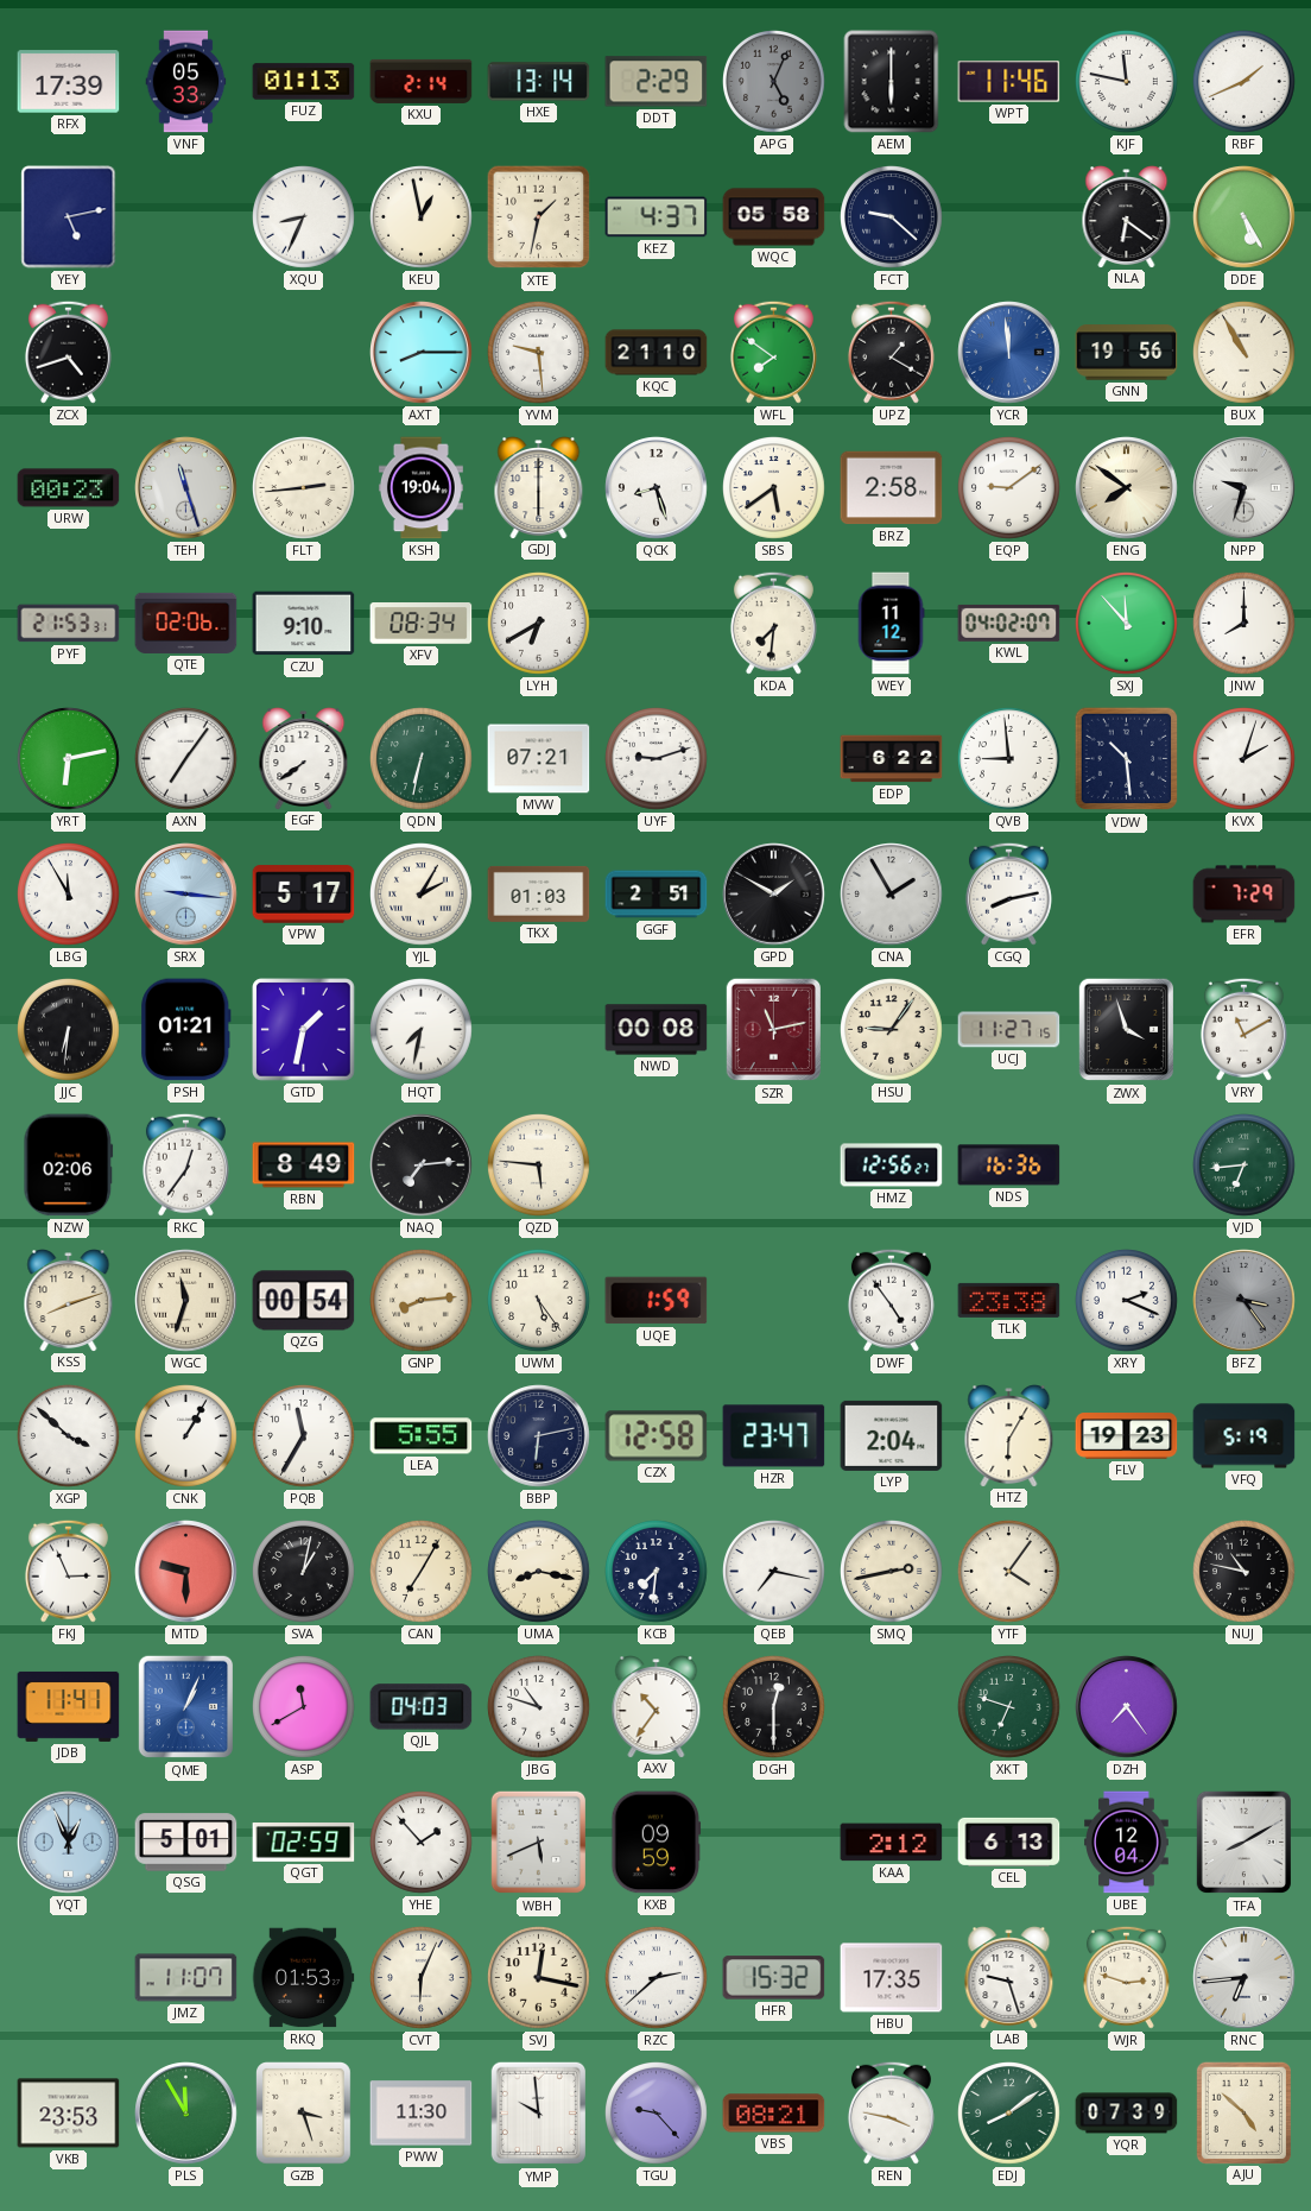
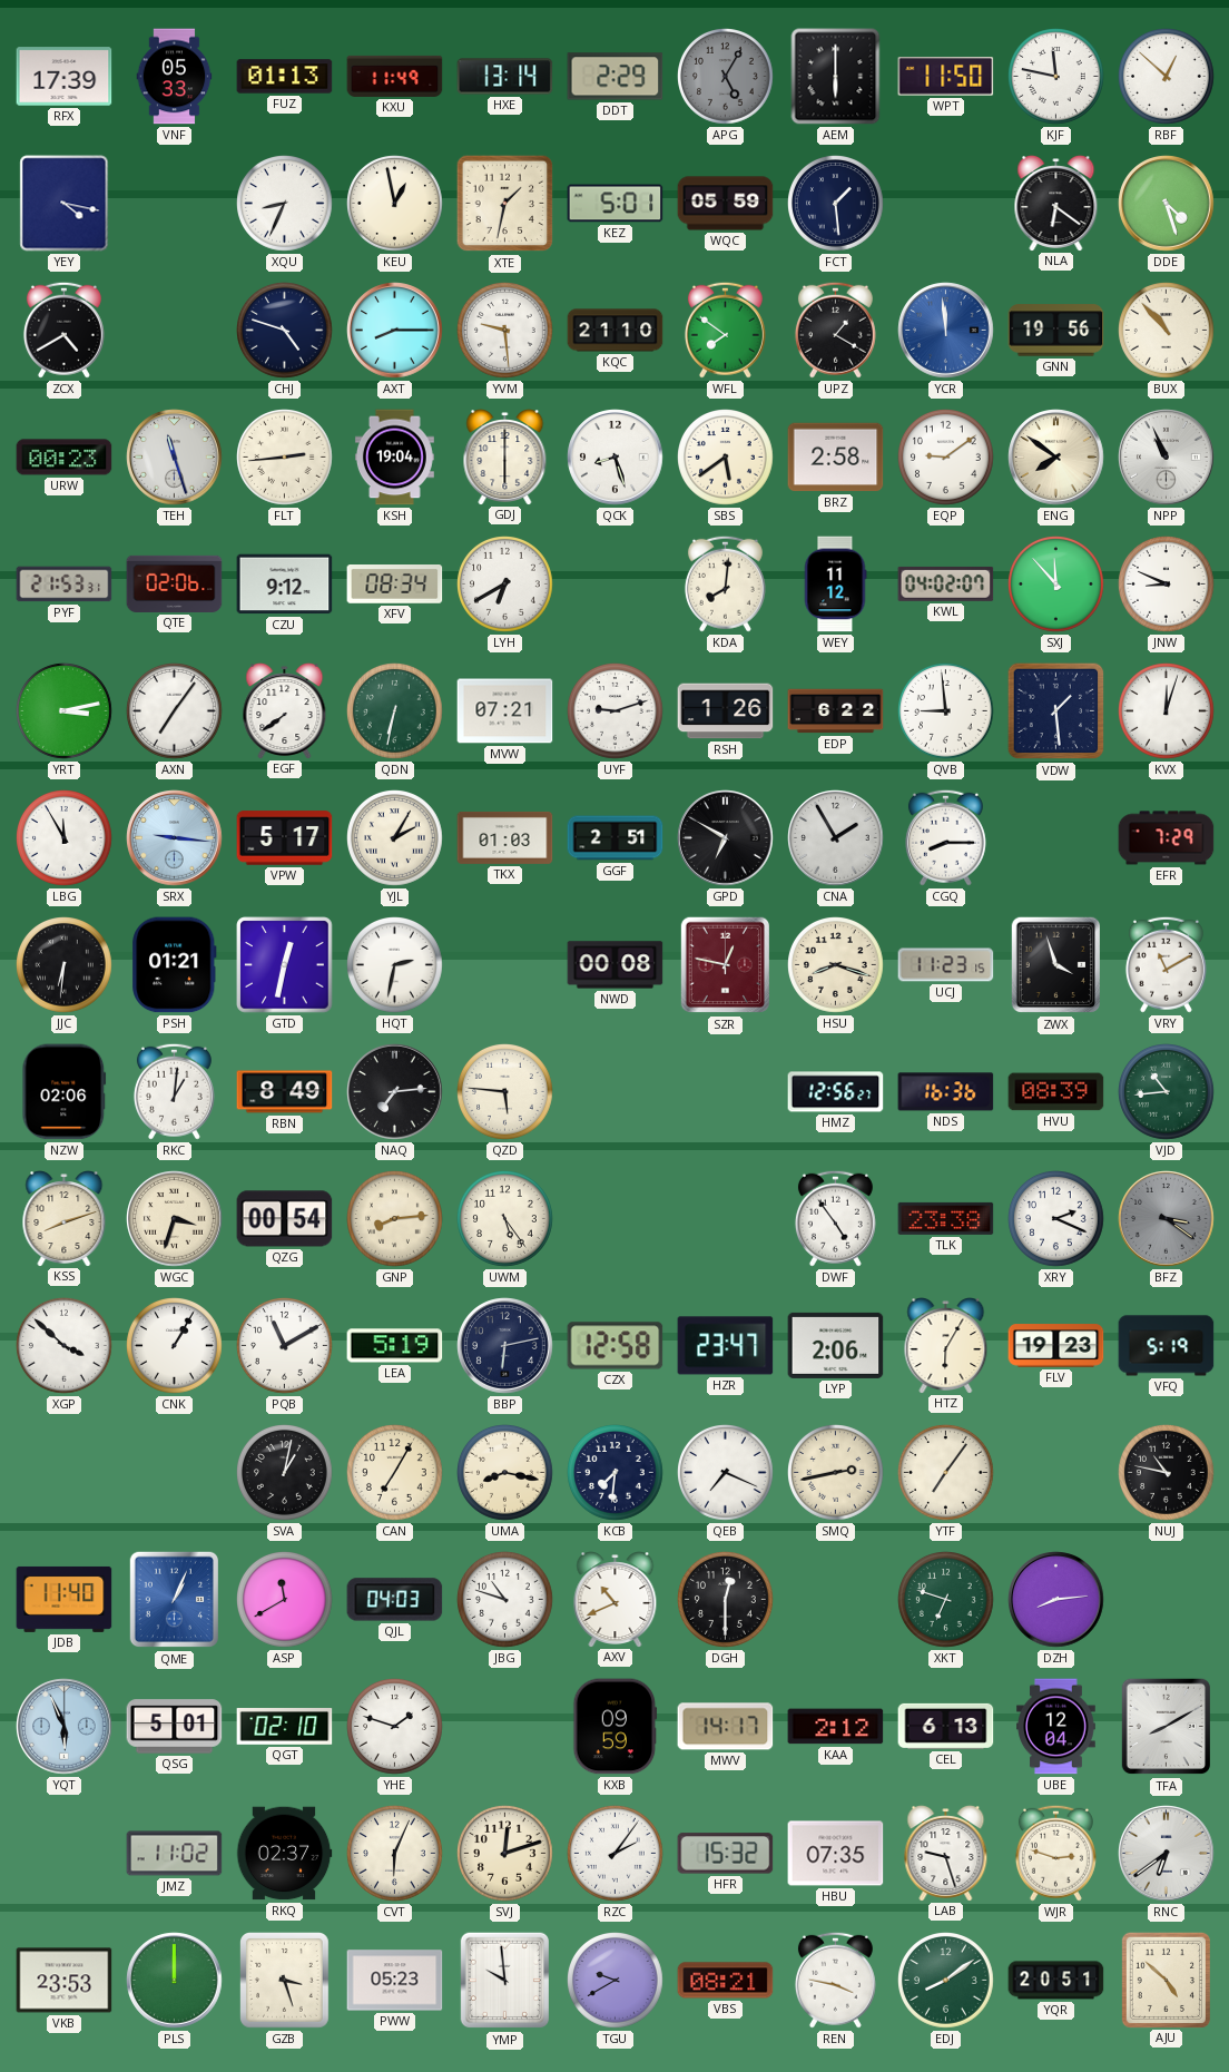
KXU: 2:14 -> 11:49 (395, 76)
APG: 5:04 -> 5:05 (726, 77)
WPT: 11:46 -> 11:50 (946, 77)
RBF: 1:41 -> 12:52 (1167, 77)
YEY: 5:13 -> 4:17 (65, 204)
KEZ: 4:37 -> 5:01 (616, 204)
WQC: 05:58 -> 05:59 (726, 204)
FCT: 9:22 -> 1:29 (836, 204)
DDE: 5:25 -> 4:27 (1167, 204)
ZCX: 4:42 -> 4:40 (63, 330)
CHJ: none -> 4:48 (285, 331)
BUX: 10:55 -> 10:53 (1167, 331)
NPP: 9:33 -> 10:56 (1167, 458)
CZU: 9:10 -> 9:12 (285, 585)
KDA: 7:31 -> 8:01 (725, 583)
JNW: 8:00 -> 8:49 (1167, 585)
YRT: 6:13 -> 3:13 (65, 711)
RSH: none -> 1:26 (726, 711)
VDW: 10:29 -> 1:29 (1056, 711)
KVX: 2:03 -> 12:03 (1167, 711)
GPD: 1:50 -> 6:50 (726, 838)
CGQ: 8:13 -> 8:15 (945, 837)
GTD: 1:32 -> 12:32 (285, 965)
HQT: 7:32 -> 2:32 (395, 965)
SZR: 11:13 -> 12:47 (725, 965)
HSU: 9:06 -> 8:18 (836, 965)
UCJ: 11:27 -> 11:23 (946, 965)
RKC: 12:36 -> 1:01 (174, 1091)
HVU: none -> 08:39 (1056, 1092)
VJD: 6:44 -> 10:44 (1167, 1092)
WGC: 11:33 -> 3:33 (175, 1219)
UQE: 1:59 -> none (657, 1301)
BFZ: 3:24 -> 3:21 (1167, 1219)
PQB: 11:35 -> 11:10 (285, 1346)
LEA: 5:55 -> 5:19 (395, 1346)
LYP: 2:04 -> 2:06 (836, 1345)
FKJ: 2:56 -> none (68, 1571)
MTD: 9:30 -> none (186, 1572)
QEB: 7:17 -> 7:19 (726, 1473)
YTF: 4:06 -> 7:06 (946, 1473)
JDB: 11:41 -> 11:40 (65, 1599)
AXV: 10:36 -> 10:41 (616, 1600)
DZH: 7:24 -> 8:14 (1056, 1600)
YQT: 12:56 -> 5:56 (65, 1727)
QGT: 02:59 -> 02:10 (285, 1727)
YHE: 1:53 -> 1:48 (395, 1727)
WBH: 5:41 -> none (538, 1843)
MWV: none -> 14:17 (726, 1727)
JMZ: 11:07 -> 11:02 (175, 1854)
RKQ: 01:53 -> 02:37 (284, 1854)
SVJ: 12:17 -> 12:12 (505, 1854)
RZC: 2:38 -> 2:06 (616, 1854)
HBU: 17:35 -> 07:35 (836, 1854)
RNC: 6:44 -> 6:39 (1167, 1854)
PLS: 11:55 -> 12:00 (175, 1981)
PWW: 11:30 -> 05:23 (395, 1981)
TGU: 9:23 -> 9:40 (616, 1981)
YQR: 07:39 -> 20:51 (1056, 1981)
